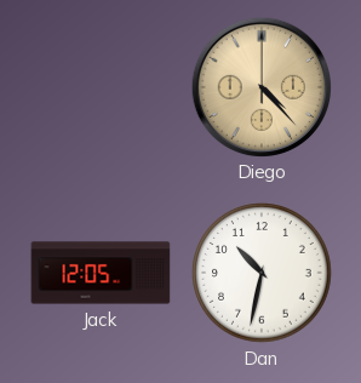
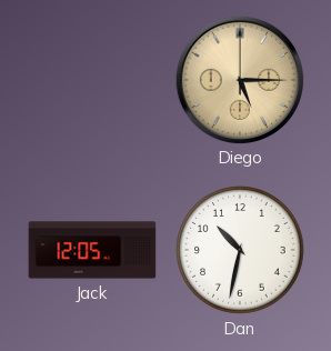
Diego: 4:23 -> 5:15 (239, 79)
